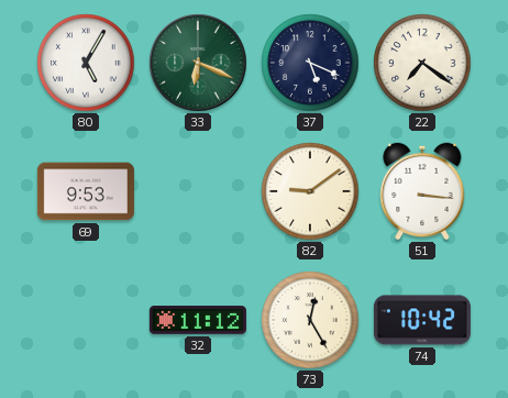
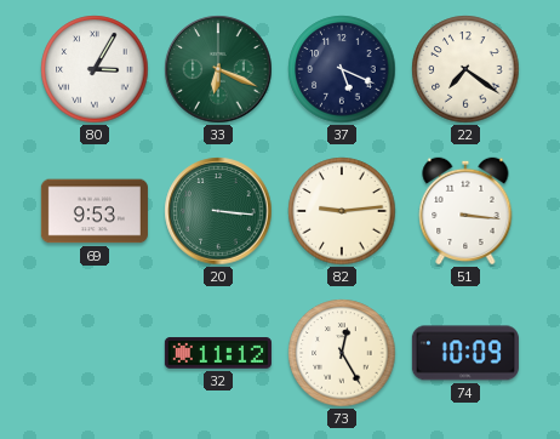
80: 5:05 -> 3:05 (95, 69)
20: none -> 3:16 (218, 211)
82: 9:09 -> 9:14 (342, 211)
74: 10:42 -> 10:09 (465, 353)
